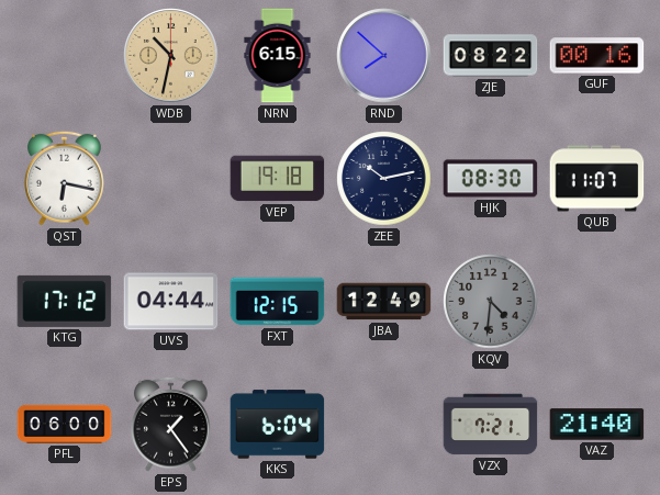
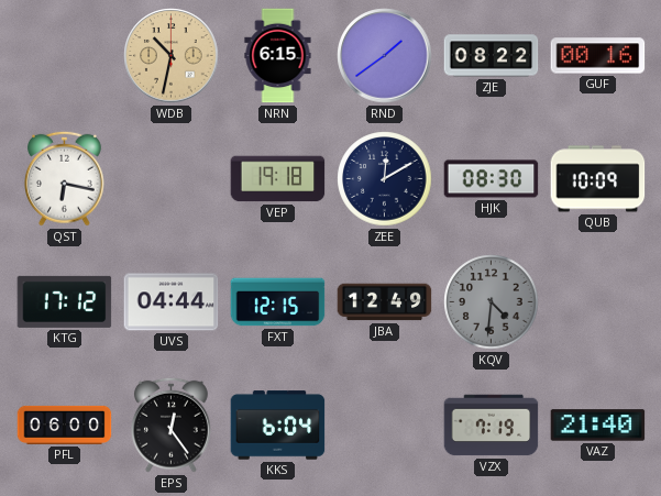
RND: 7:52 -> 1:39 (385, 56)
ZEE: 10:13 -> 12:10 (385, 179)
QUB: 11:07 -> 10:09 (598, 179)
EPS: 1:24 -> 12:24 (170, 425)
VZX: 7:21 -> 7:19 (492, 426)
